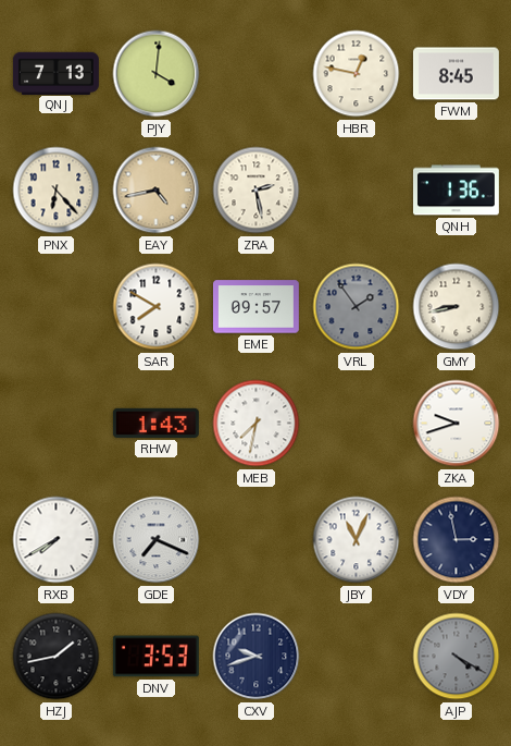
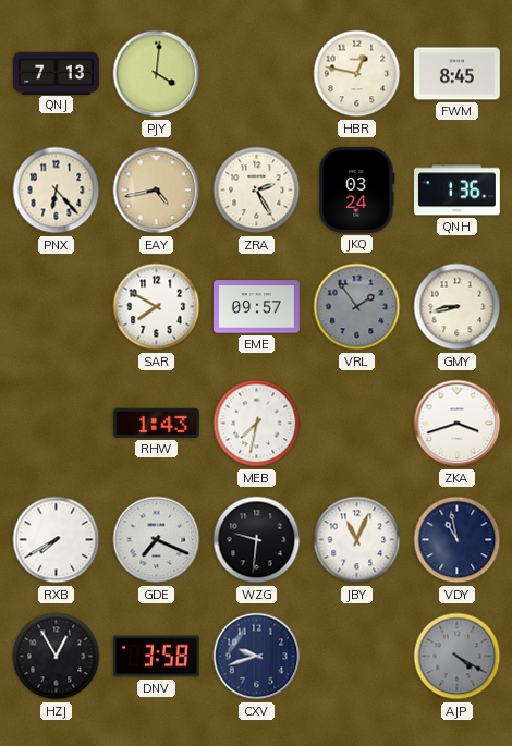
ZRA: 2:28 -> 2:25 (257, 191)
JKQ: none -> 03:24 (357, 189)
ZKA: 9:42 -> 3:42 (458, 424)
WZG: none -> 9:31 (257, 540)
VDY: 2:58 -> 10:58 (458, 540)
HZJ: 1:43 -> 12:55 (57, 657)
DNV: 3:53 -> 3:58 (156, 657)
